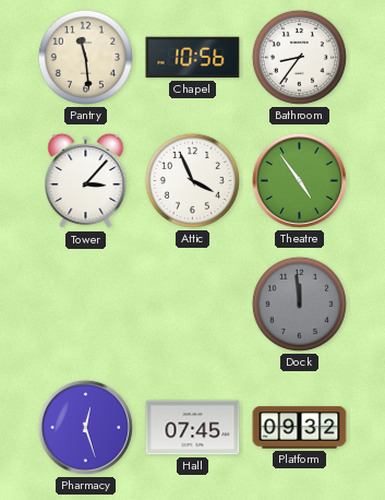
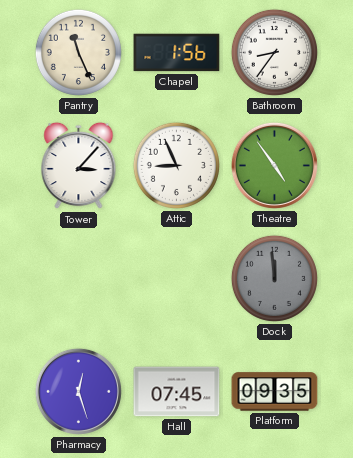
Pantry: 11:29 -> 11:26 (78, 52)
Chapel: 10:56 -> 1:56 (177, 53)
Attic: 3:56 -> 8:56 (176, 165)
Platform: 09:32 -> 09:35 (275, 392)
